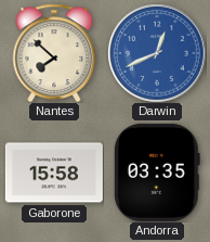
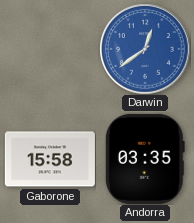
Nantes: 7:52 -> none (54, 52)
Darwin: 12:41 -> 12:39 (145, 49)
